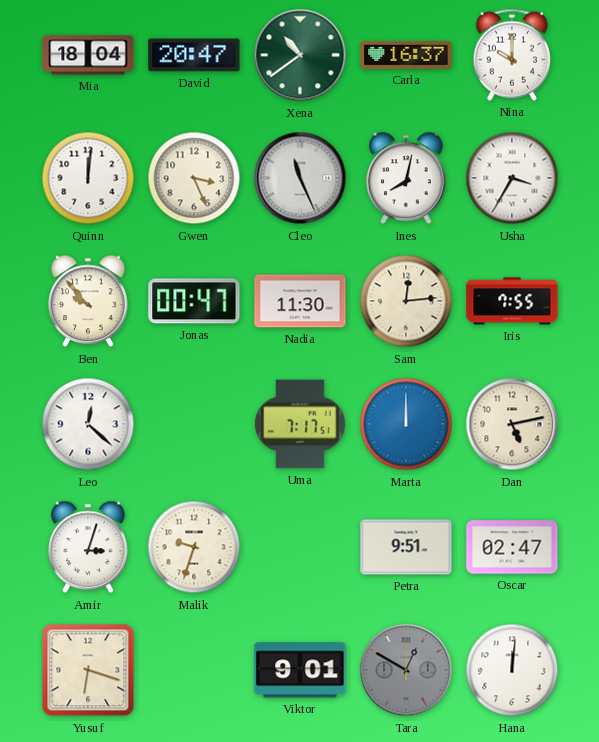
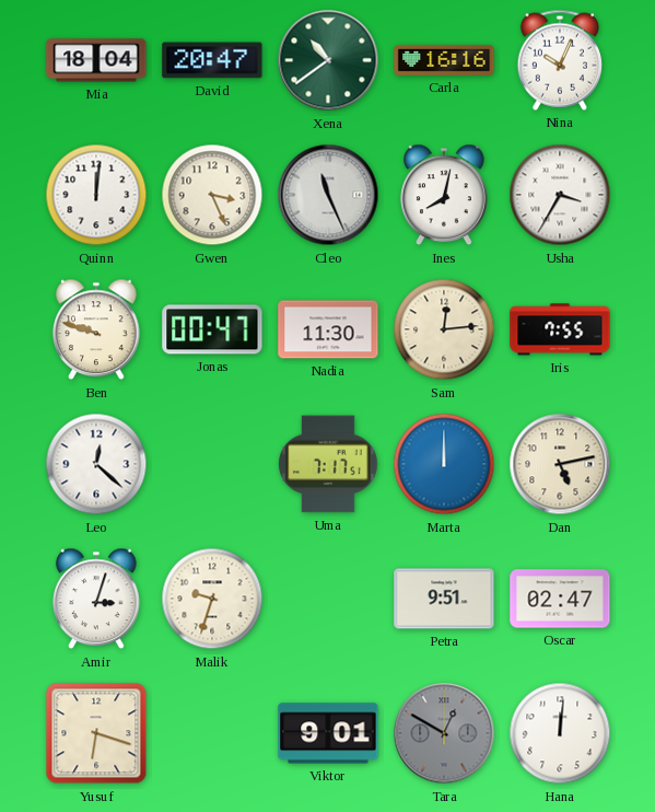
Carla: 16:37 -> 16:16 (444, 60)
Nina: 10:00 -> 10:04 (559, 60)
Ben: 9:53 -> 9:48 (96, 329)
